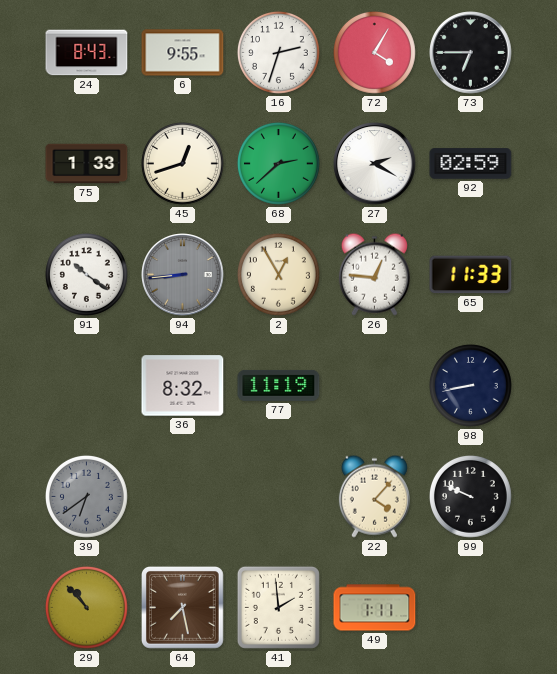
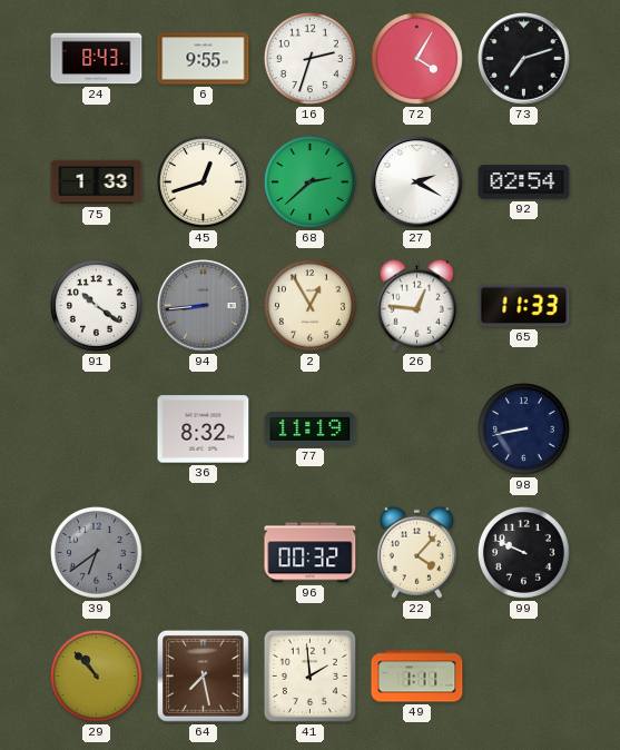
73: 6:45 -> 7:12 (524, 59)
92: 02:59 -> 02:54 (524, 182)
96: none -> 00:32 (311, 553)
